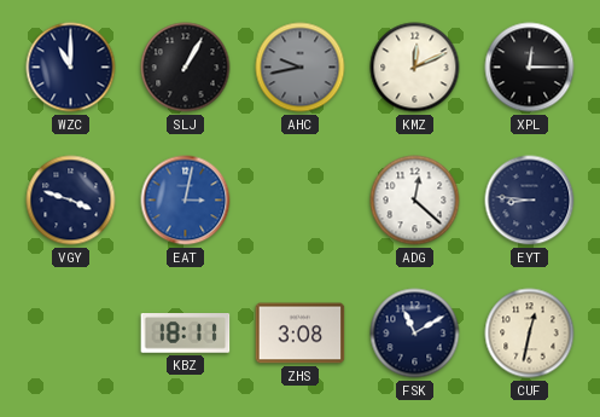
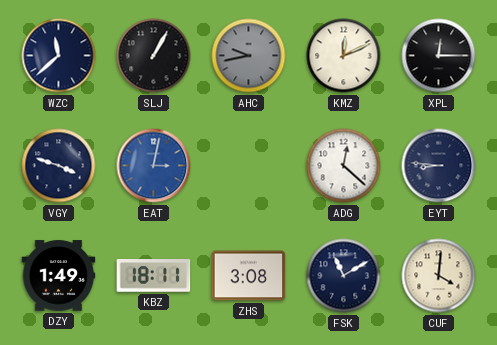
WZC: 11:00 -> 11:38 (59, 56)
DZY: none -> 1:49 (59, 276)
CUF: 12:32 -> 4:01 (439, 276)
